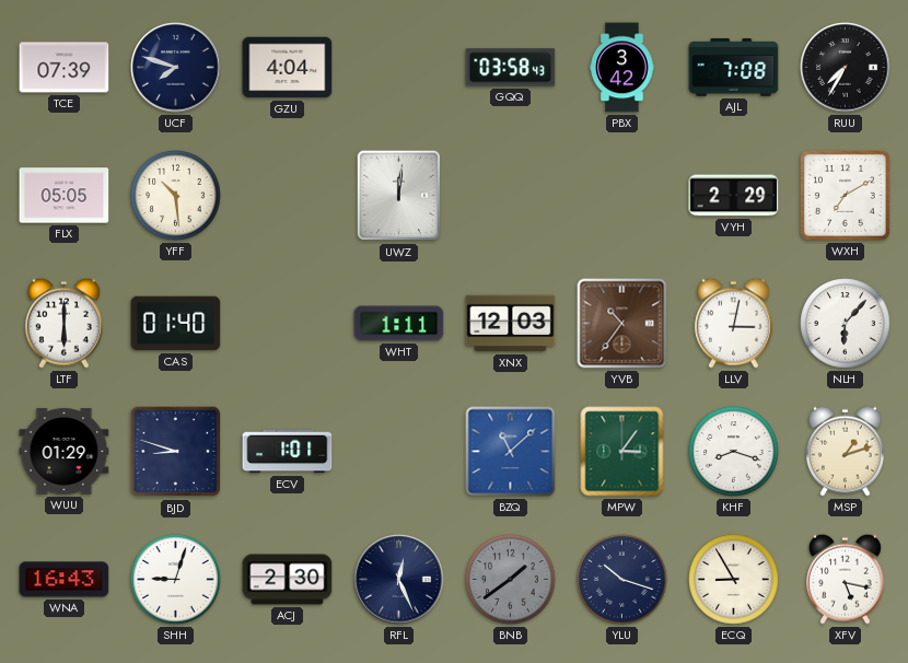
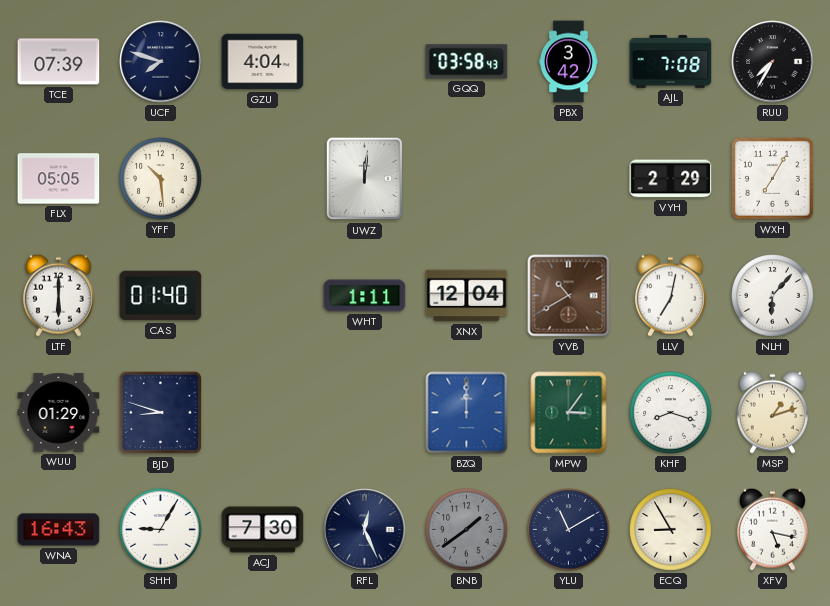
WXH: 7:10 -> 7:05 (772, 178)
XNX: 12:03 -> 12:04 (467, 296)
YVB: 10:36 -> 10:40 (569, 296)
LLV: 3:02 -> 7:02 (670, 295)
ECV: 1:01 -> none (288, 452)
BZQ: 11:08 -> 12:00 (467, 413)
SHH: 9:03 -> 9:05 (161, 530)
ACJ: 2:30 -> 7:30 (263, 530)
YLU: 10:18 -> 11:10 (569, 530)
